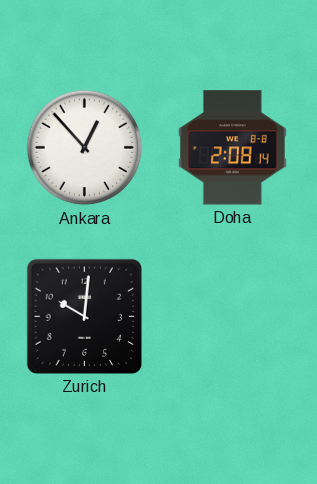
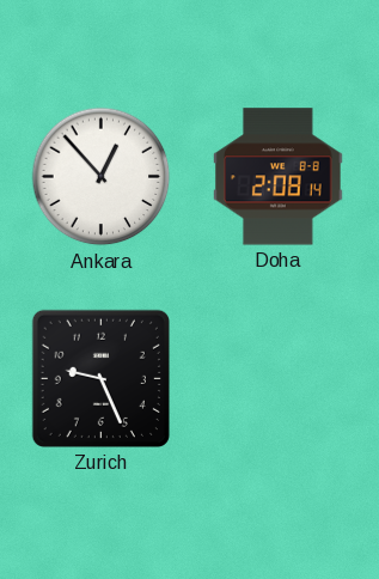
Zurich: 10:01 -> 9:26 (100, 378)
